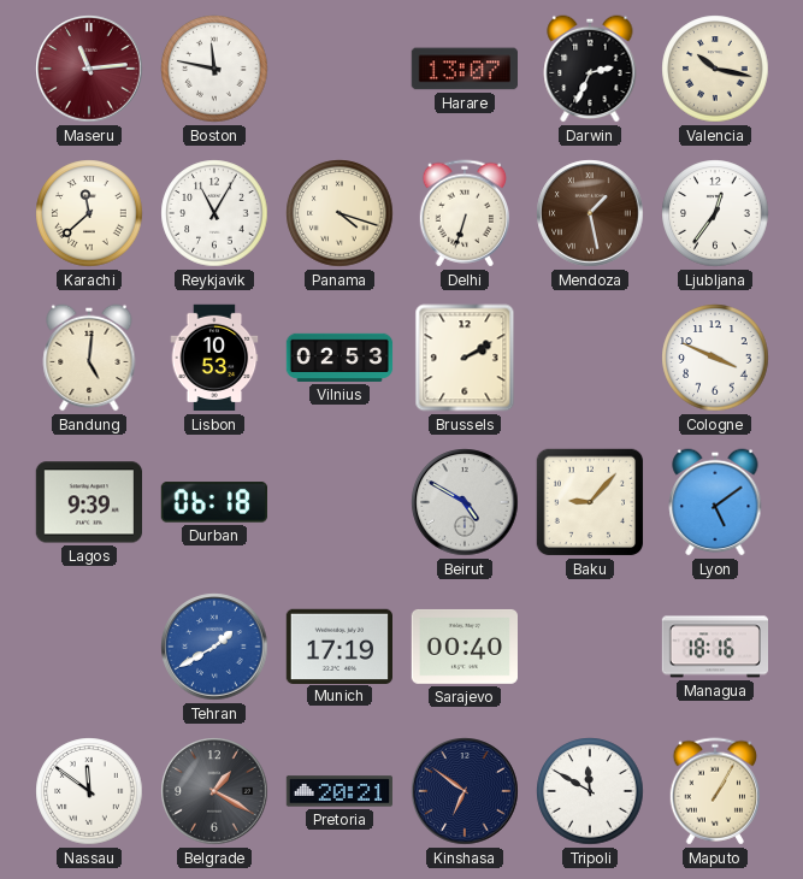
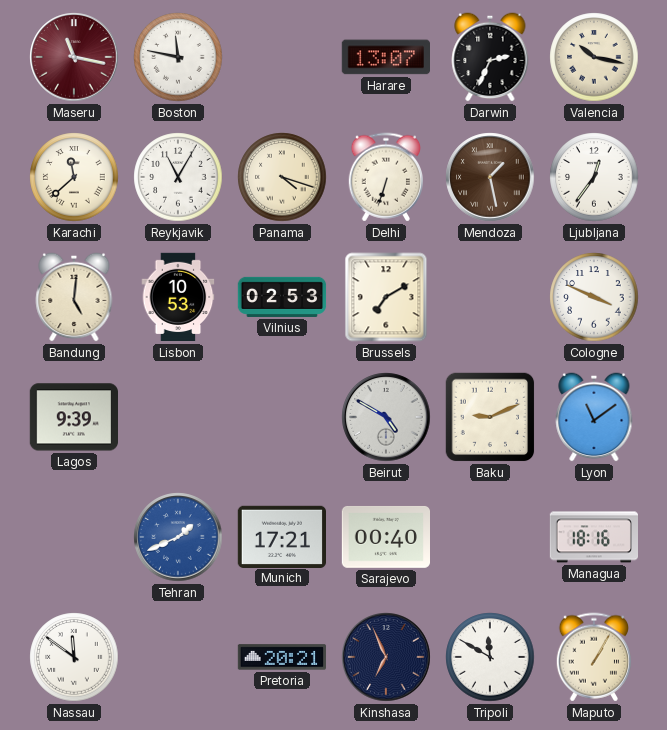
Maseru: 11:14 -> 11:17 (74, 57)
Brussels: 2:10 -> 7:10 (386, 297)
Durban: 06:18 -> none (214, 502)
Baku: 9:07 -> 9:11 (490, 417)
Lyon: 5:09 -> 11:09 (594, 417)
Tehran: 1:40 -> 1:41 (178, 537)
Munich: 17:19 -> 17:21 (281, 536)
Belgrade: 1:20 -> none (214, 791)
Kinshasa: 6:51 -> 6:56 (386, 657)
